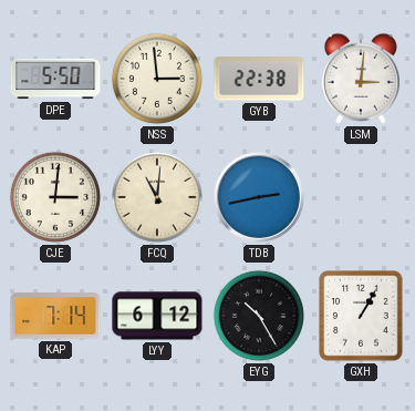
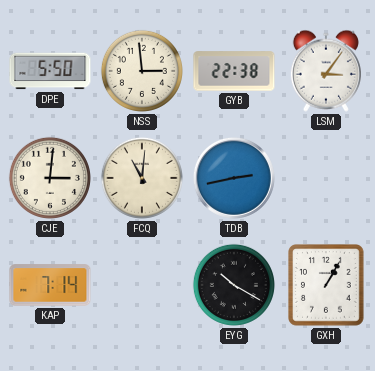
LSM: 3:01 -> 3:06 (326, 71)
LYY: 6:12 -> none (157, 316)
EYG: 10:25 -> 10:20 (234, 285)
